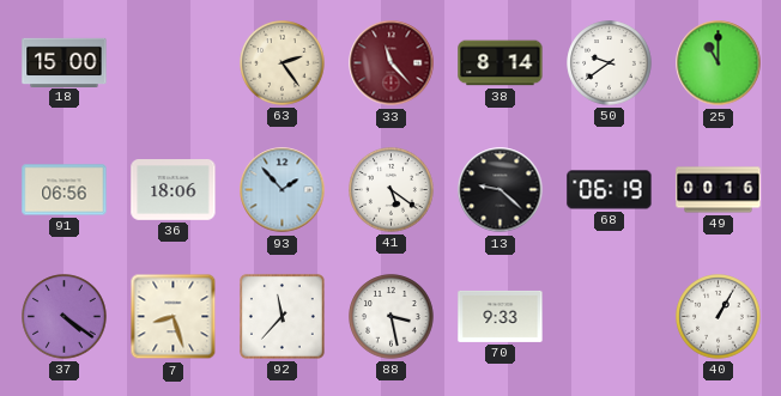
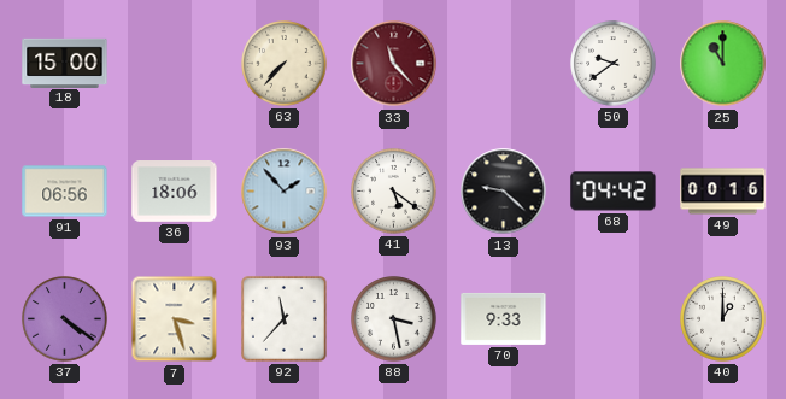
63: 2:24 -> 7:37 (285, 64)
38: 8:14 -> none (501, 63)
68: 06:19 -> 04:42 (614, 192)
7: 8:27 -> 3:27 (175, 319)
40: 1:05 -> 1:00 (723, 319)
